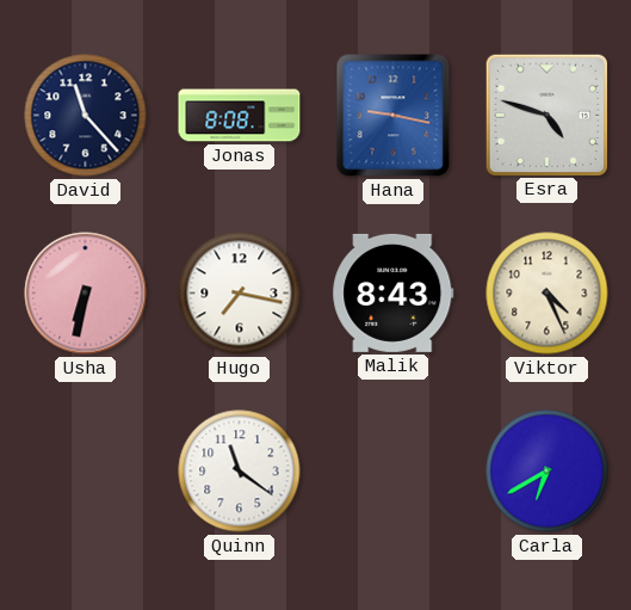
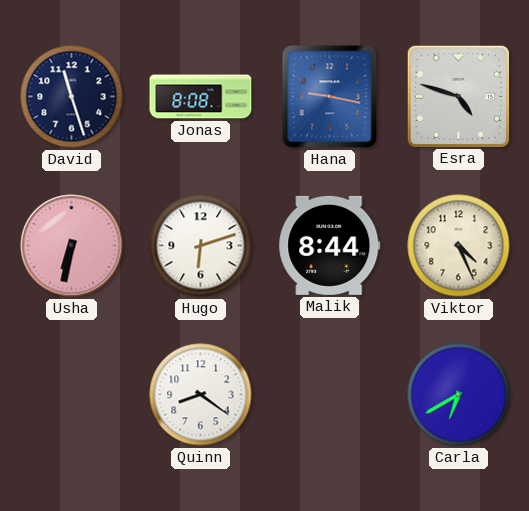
David: 11:23 -> 11:27 (72, 97)
Hugo: 7:17 -> 6:12 (201, 246)
Malik: 8:43 -> 8:44 (330, 245)
Quinn: 11:21 -> 8:21 (201, 395)
